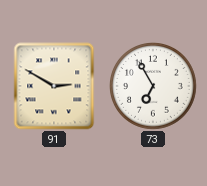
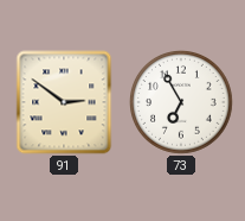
91: 2:50 -> 2:51 (64, 102)
